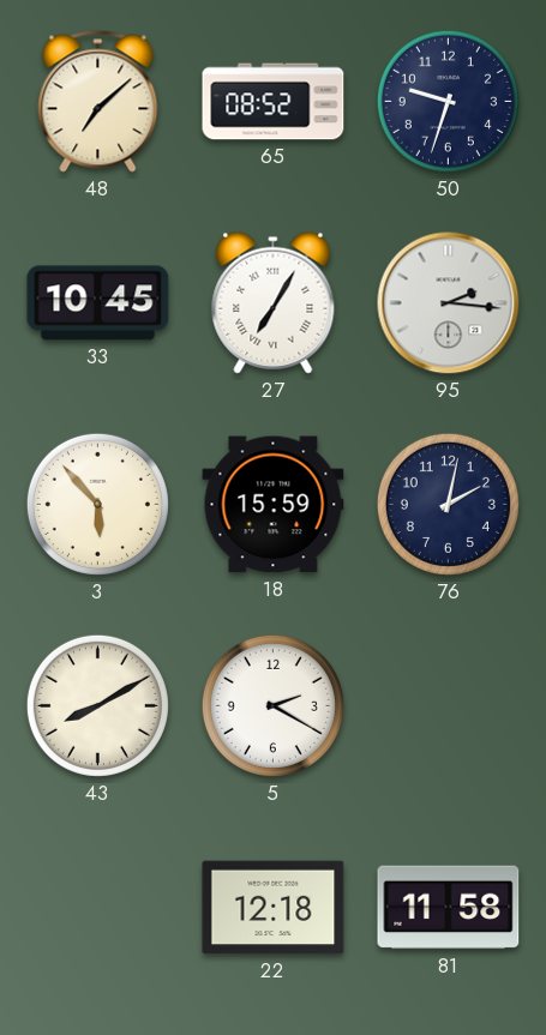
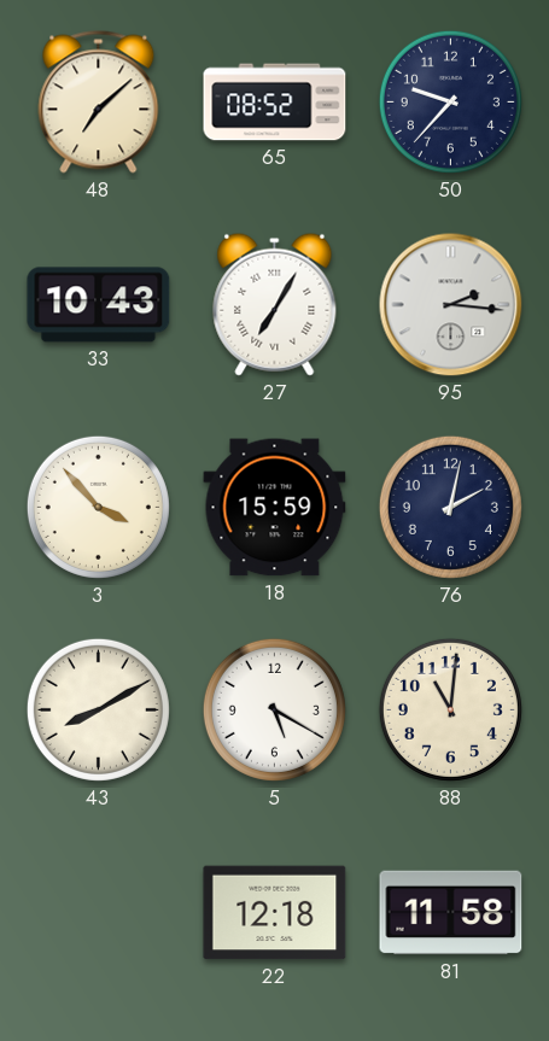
50: 9:33 -> 9:37 (450, 101)
33: 10:45 -> 10:43 (99, 305)
3: 5:53 -> 3:53 (98, 507)
5: 2:20 -> 5:20 (274, 709)
88: none -> 11:01 (450, 709)
